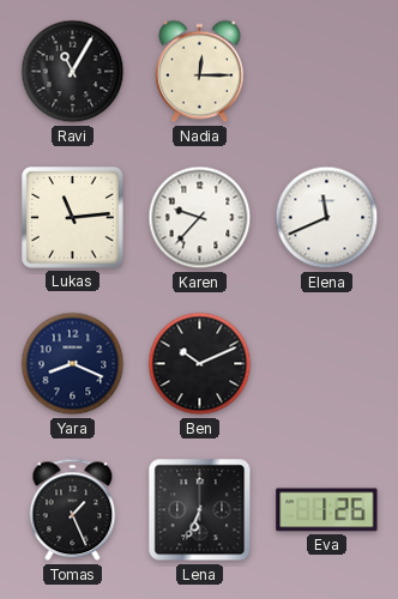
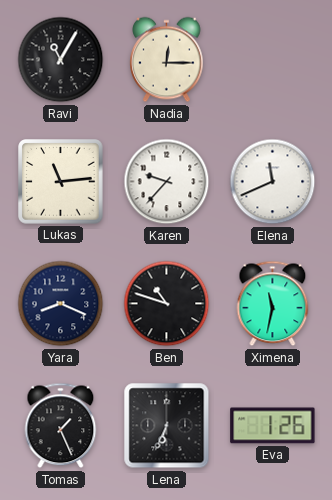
Ben: 10:11 -> 10:48 (167, 304)
Ximena: none -> 11:32 (273, 304)
